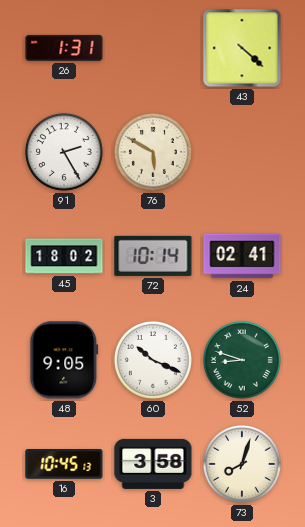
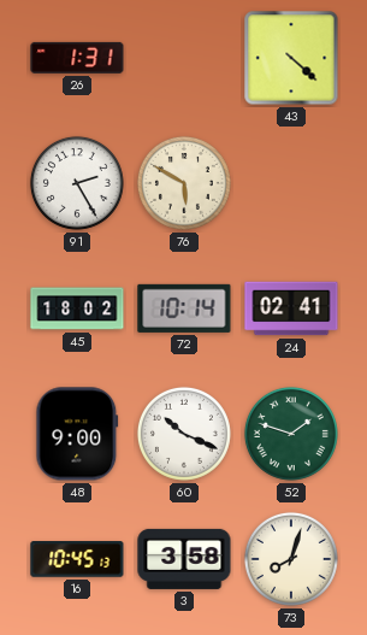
48: 9:05 -> 9:00 (77, 434)
52: 8:48 -> 1:48 (291, 434)
